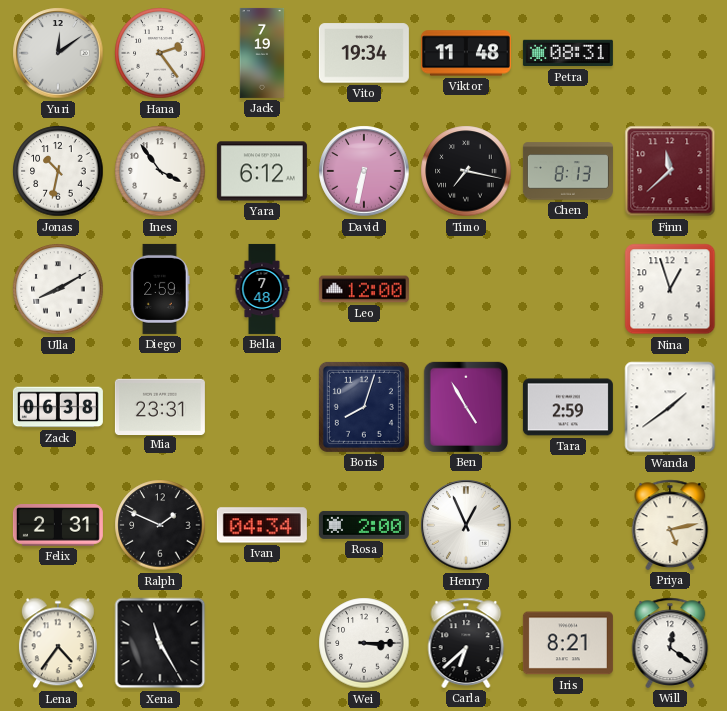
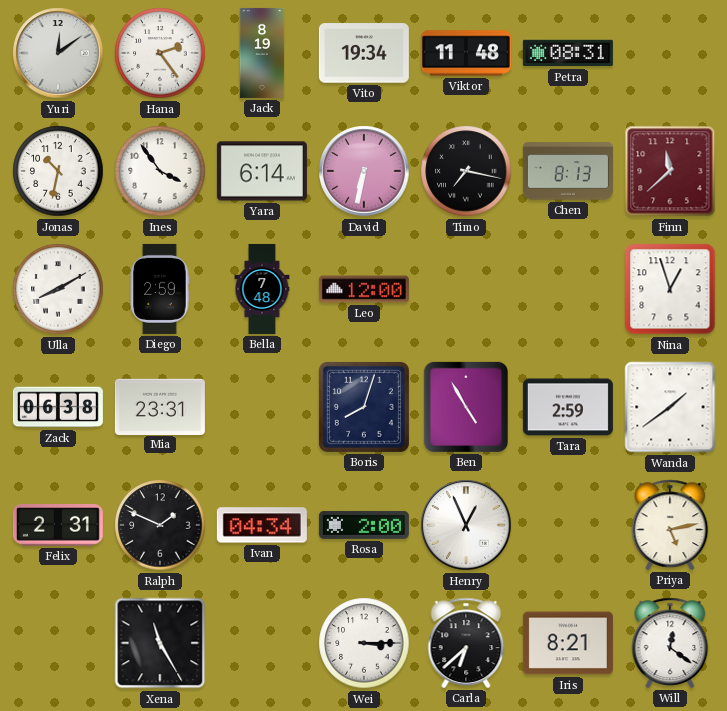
Jack: 7:19 -> 8:19 (262, 53)
Yara: 6:12 -> 6:14 (262, 171)
Lena: 4:36 -> none (58, 643)
